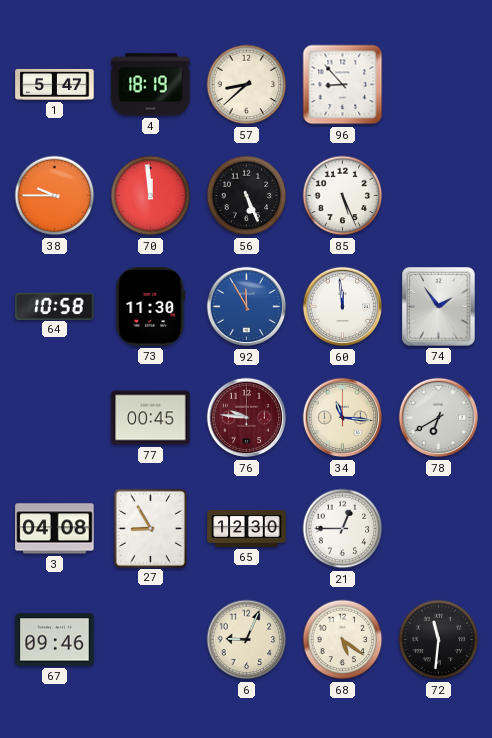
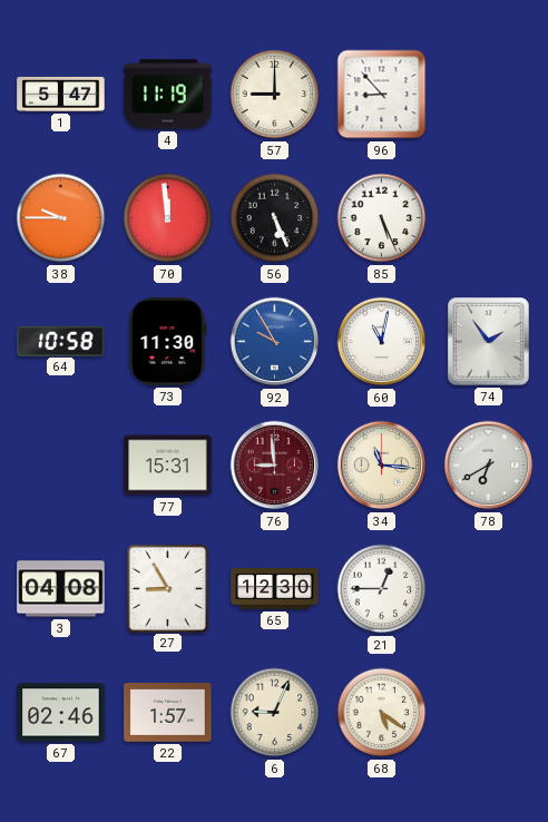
4: 18:19 -> 11:19 (168, 95)
57: 8:38 -> 9:00 (275, 95)
92: 11:55 -> 9:55 (275, 342)
60: 11:59 -> 11:02 (382, 342)
77: 00:45 -> 15:31 (168, 466)
76: 9:46 -> 8:59 (275, 466)
67: 09:46 -> 02:46 (61, 713)
22: none -> 1:57 (168, 713)
72: 11:31 -> none (439, 640)
